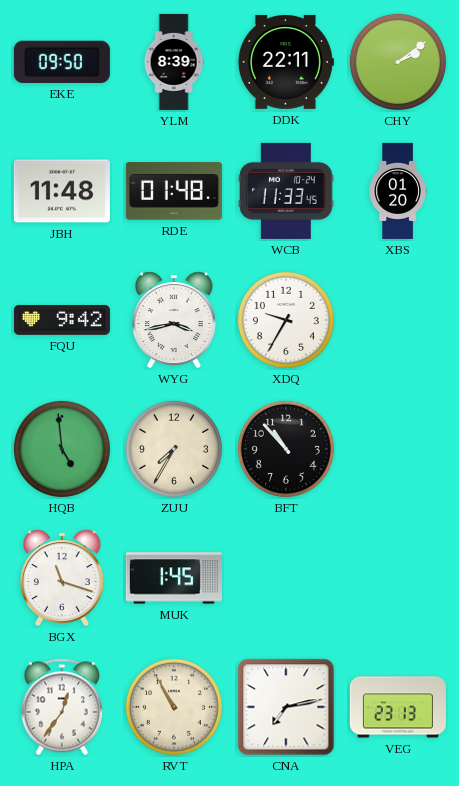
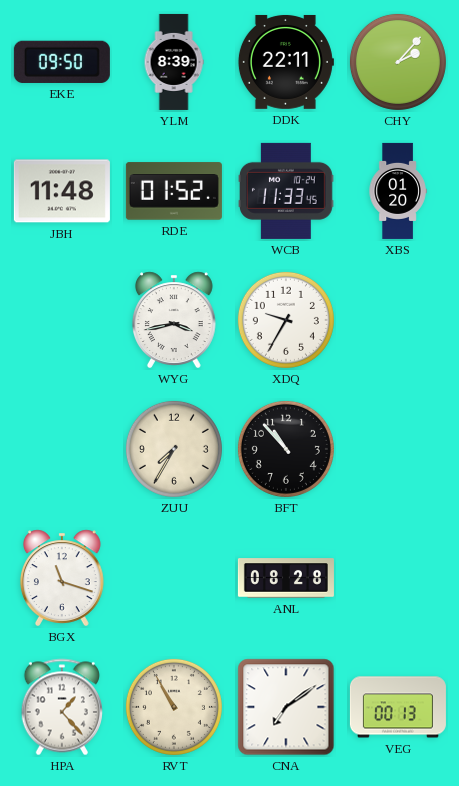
CHY: 2:09 -> 2:07 (398, 62)
RDE: 01:48 -> 01:52 (174, 191)
FQU: 9:42 -> none (62, 320)
HQB: 4:59 -> none (62, 449)
MUK: 1:45 -> none (174, 578)
ANL: none -> 08:28 (286, 578)
HPA: 12:36 -> 1:23 (62, 707)
CNA: 7:13 -> 7:09 (286, 707)
VEG: 23:13 -> 00:13 (398, 707)
